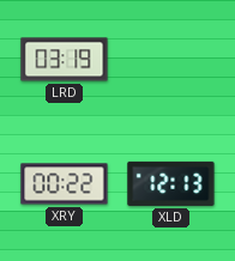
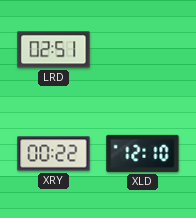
LRD: 03:19 -> 02:51 (54, 50)
XLD: 12:13 -> 12:10 (143, 153)
